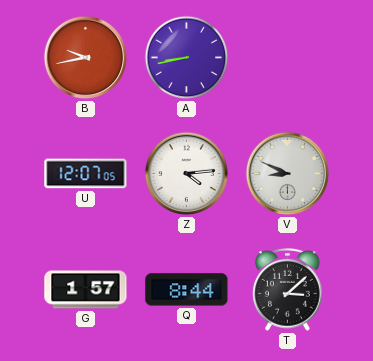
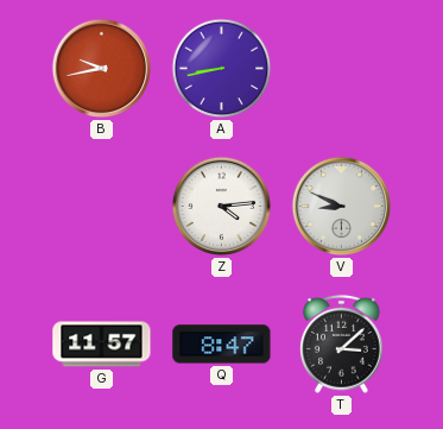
U: 12:07 -> none (86, 174)
G: 1:57 -> 11:57 (102, 345)
Q: 8:44 -> 8:47 (222, 345)
